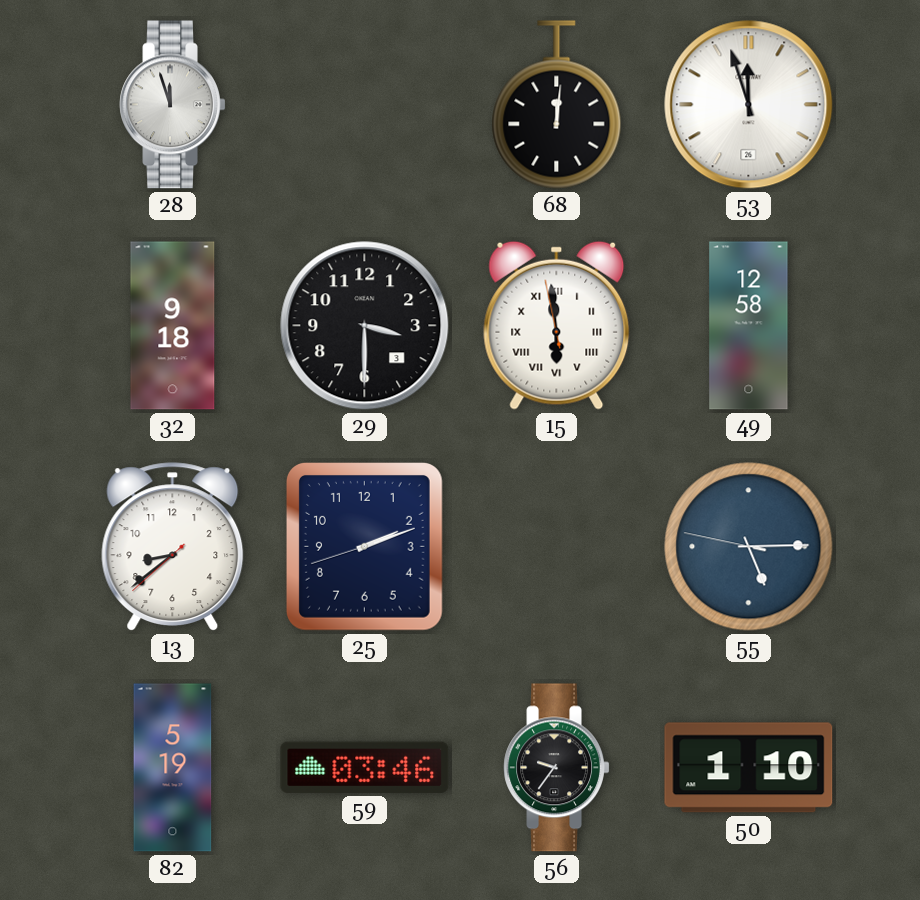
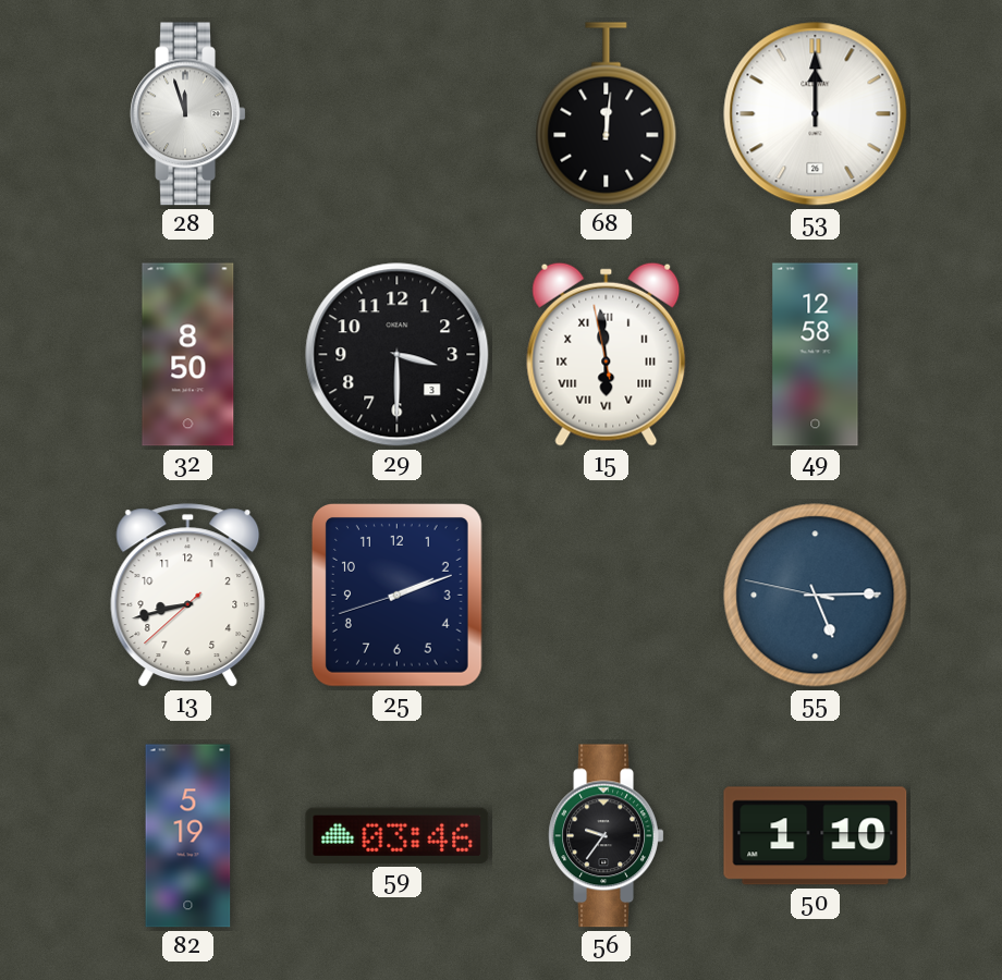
53: 11:57 -> 12:00 (816, 114)
32: 9:18 -> 8:50 (188, 355)
13: 8:38 -> 8:42 (188, 596)
